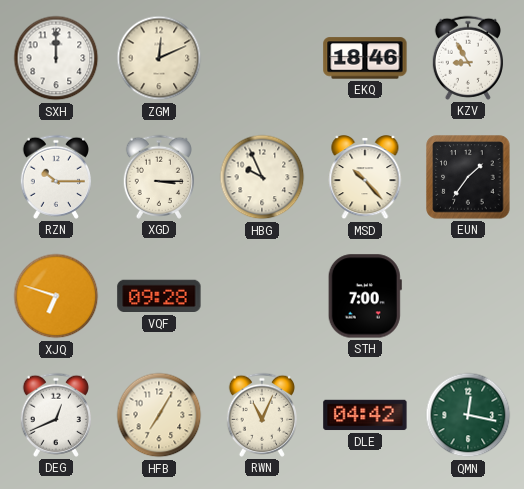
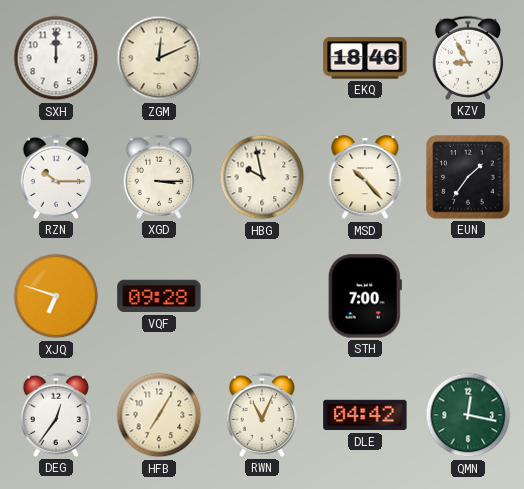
HBG: 9:56 -> 9:58 (262, 177)
DEG: 12:41 -> 12:36 (56, 415)
